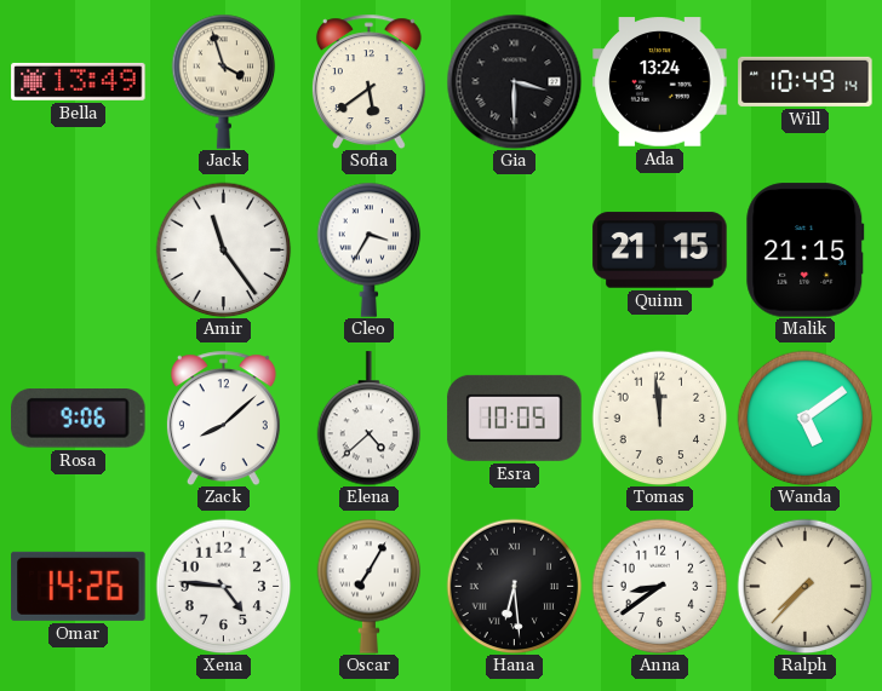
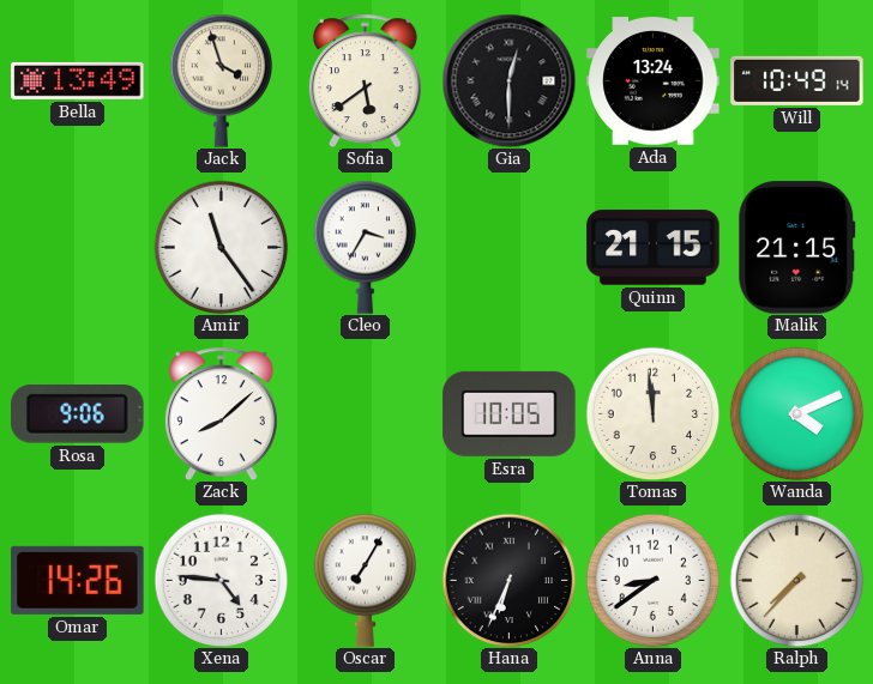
Gia: 3:30 -> 12:30 (508, 80)
Elena: 4:38 -> none (370, 419)
Wanda: 5:09 -> 4:11 (796, 413)
Hana: 6:29 -> 6:34 (508, 580)
